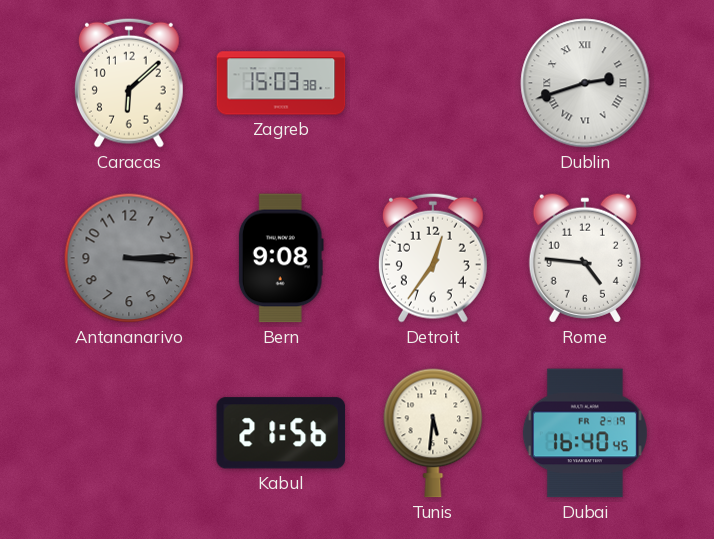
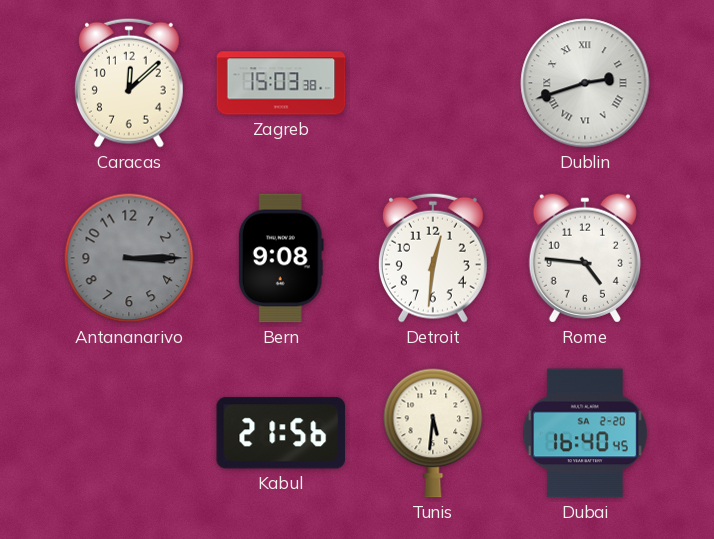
Caracas: 6:08 -> 12:08 (129, 83)
Detroit: 12:36 -> 12:31 (433, 258)
Dubai date: FR 2-19 -> SA 2-20 (585, 433)
